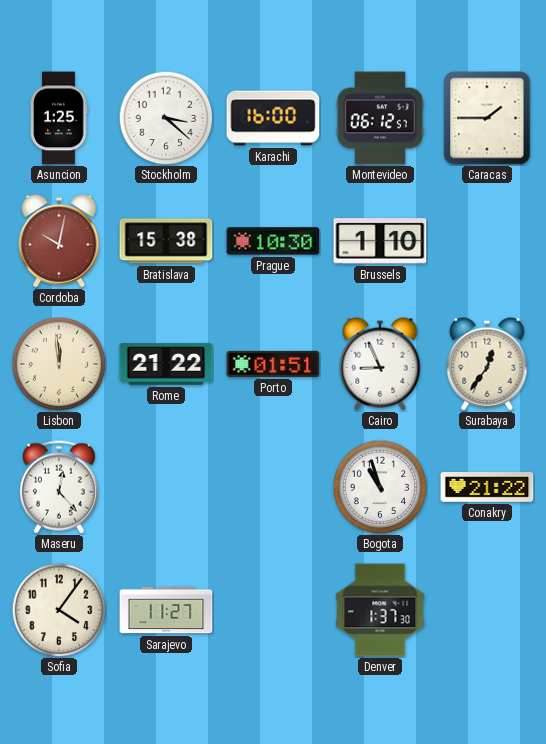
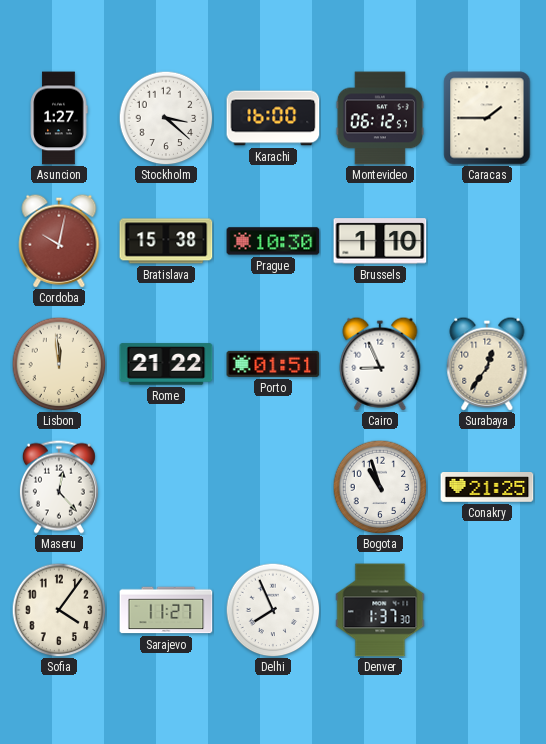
Asuncion: 1:25 -> 1:27 (59, 118)
Conakry: 21:22 -> 21:25 (487, 487)
Delhi: none -> 7:56 (273, 610)
